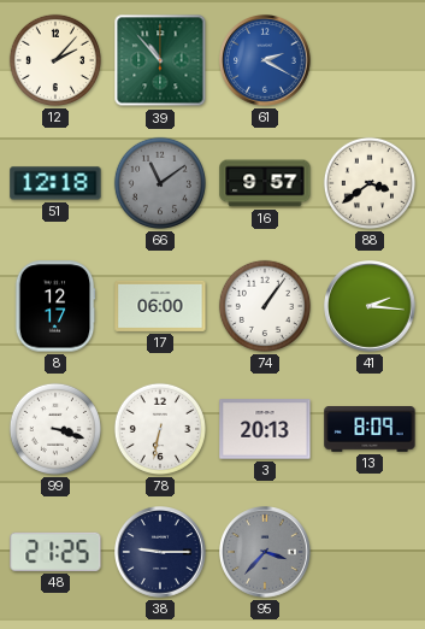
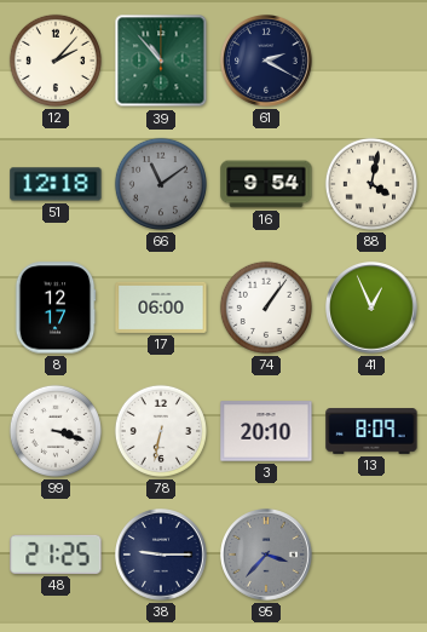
61 dial: blue -> navy (267, 62)
16: 9:57 -> 9:54 (266, 184)
88: 3:39 -> 4:02 (371, 184)
41: 2:16 -> 12:56 (373, 309)
3: 20:13 -> 20:10 (266, 431)
